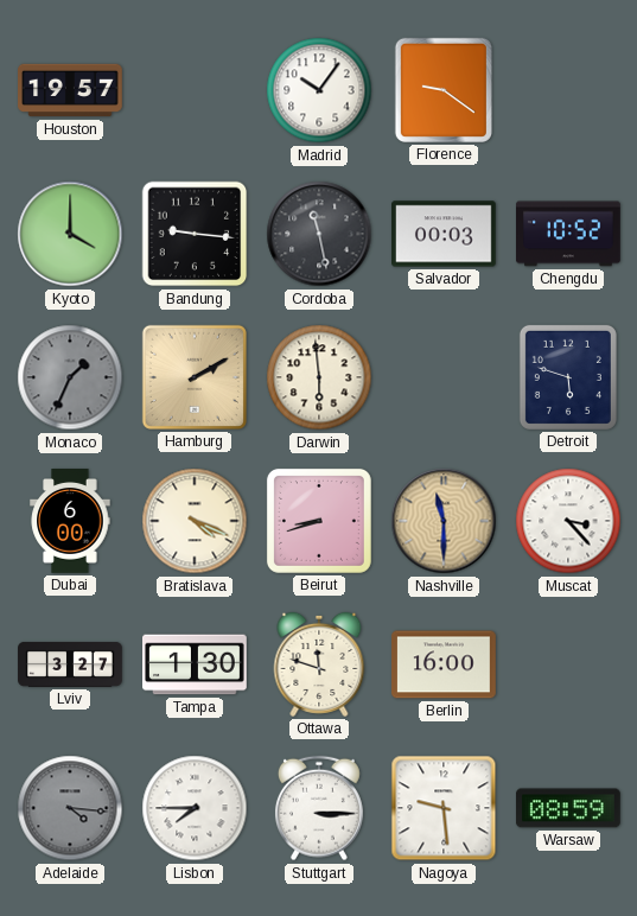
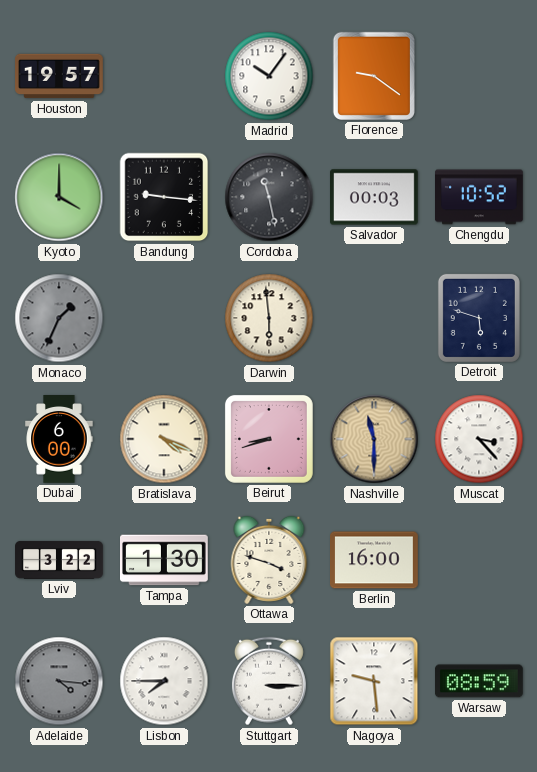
Hamburg: 2:10 -> none (195, 377)
Lviv: 3:27 -> 3:22 (59, 560)
Ottawa: 11:48 -> 3:48 (269, 560)
